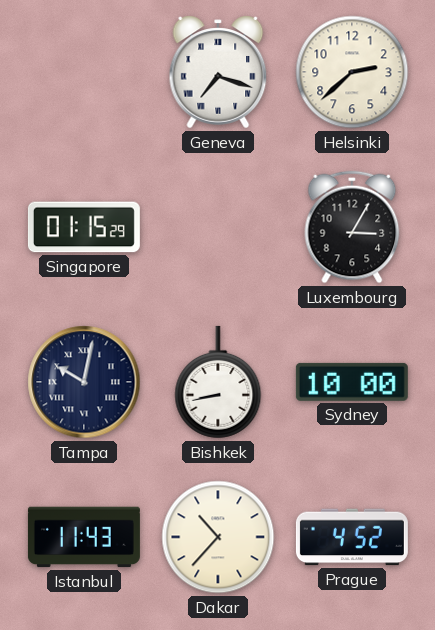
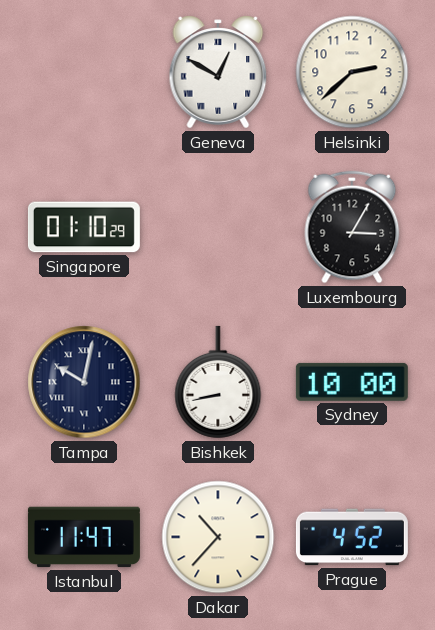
Geneva: 7:18 -> 12:50 (218, 72)
Singapore: 01:15 -> 01:10 (84, 227)
Istanbul: 11:43 -> 11:47 (84, 537)
